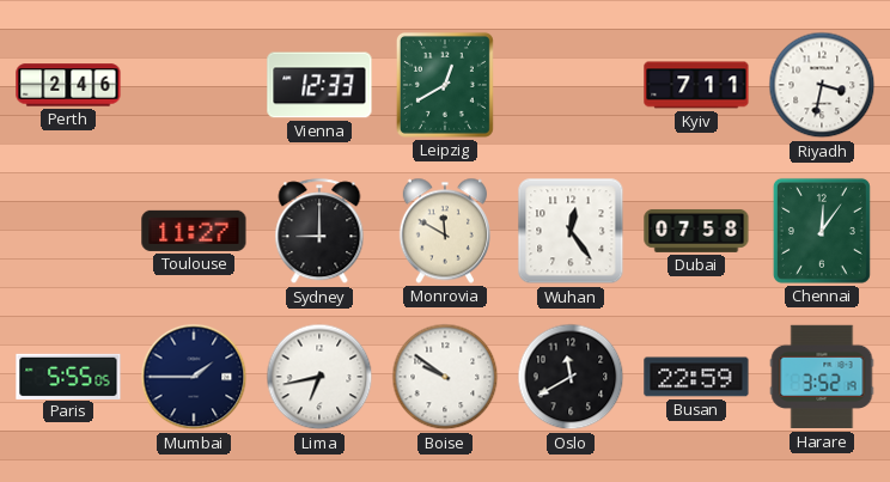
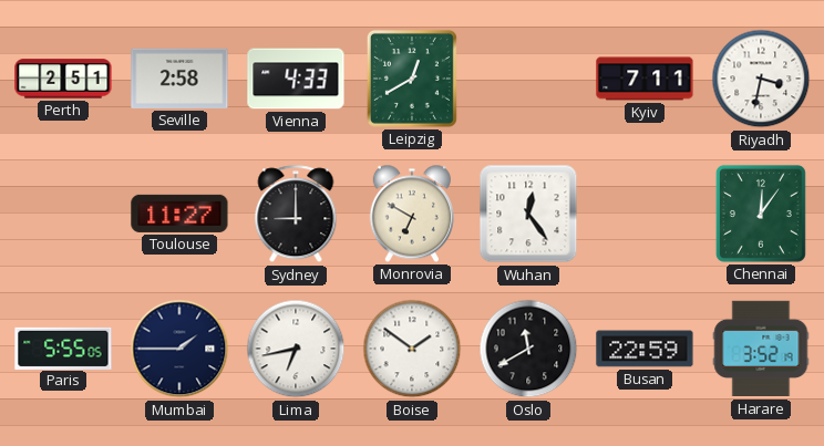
Perth: 2:46 -> 2:51 (63, 79)
Seville: none -> 2:58 (179, 79)
Vienna: 12:33 -> 4:33 (296, 79)
Monrovia: 11:50 -> 6:50 (412, 214)
Dubai: 07:58 -> none (696, 231)
Boise: 9:51 -> 1:51 (412, 349)
